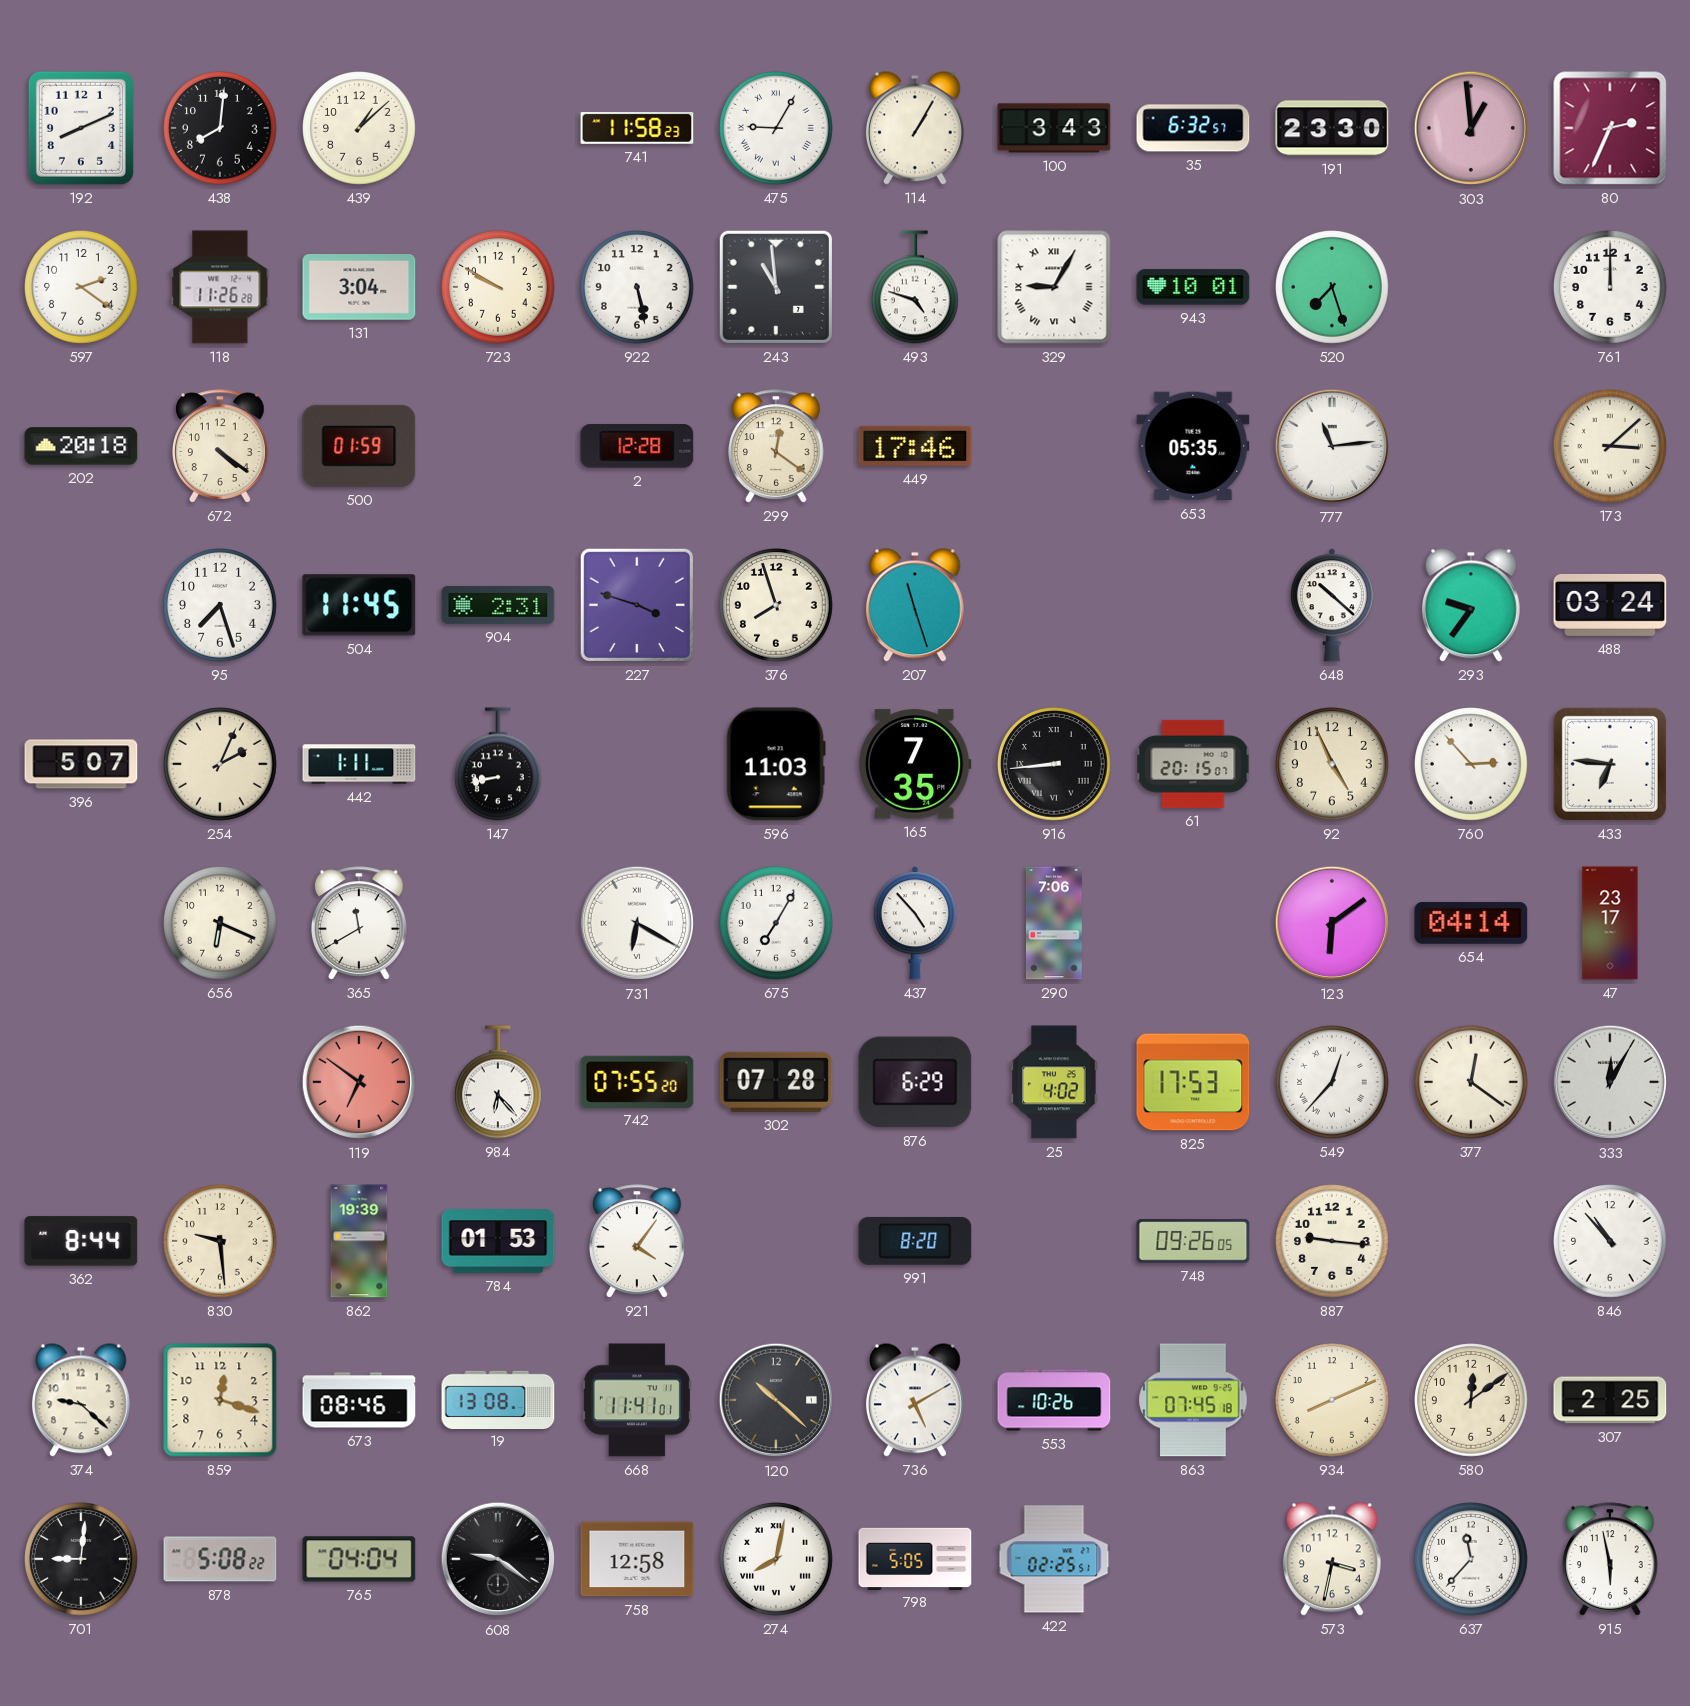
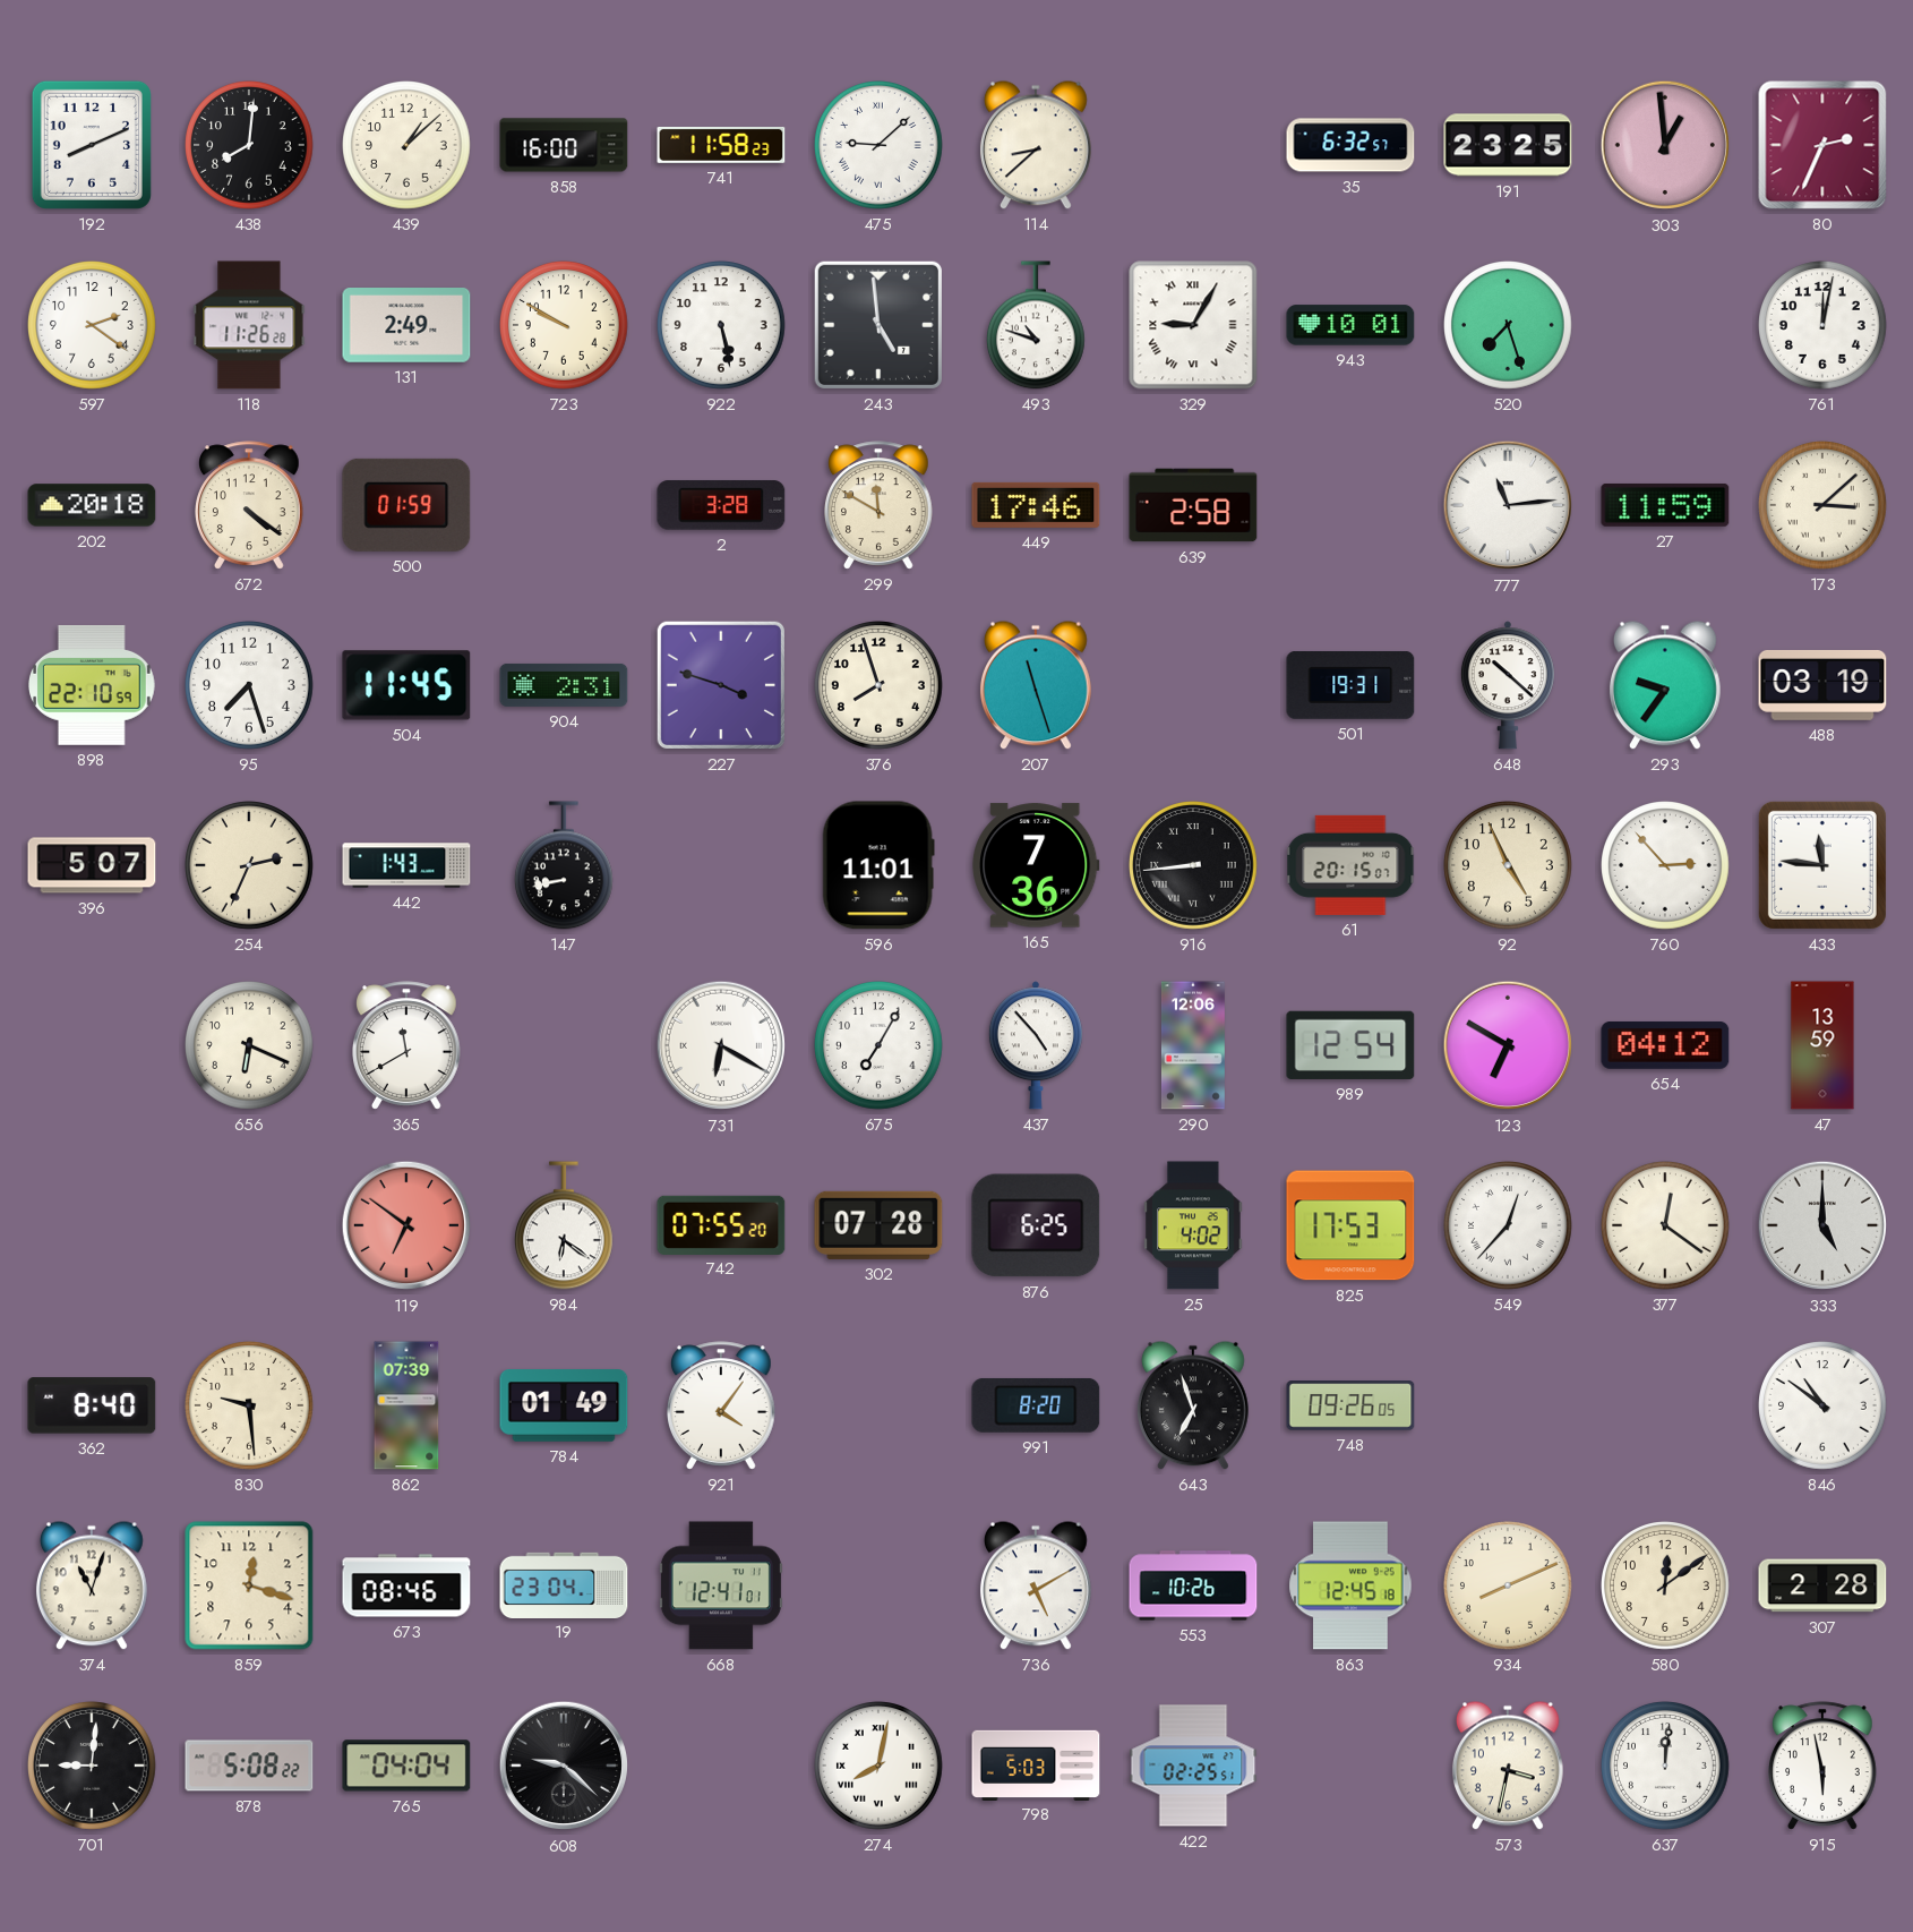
858: none -> 16:00 (564, 145)
475: 9:05 -> 9:08 (880, 146)
114: 1:05 -> 8:38 (1036, 145)
100: 3:43 -> none (1054, 128)
191: 23:30 -> 23:25 (1508, 145)
131: 3:04 -> 2:49 (406, 326)
243: 10:59 -> 4:59 (878, 325)
493: 4:48 -> 10:48 (1036, 325)
761: 12:00 -> 12:02 (1824, 326)
2: 12:28 -> 3:28 (721, 505)
299: 12:21 -> 11:50 (880, 505)
639: none -> 2:58 (1193, 505)
653: 05:35 -> none (1193, 446)
27: none -> 11:59 (1665, 505)
898: none -> 22:10 (92, 685)
501: none -> 19:31 (1350, 686)
488: 03:24 -> 03:19 (1822, 685)
254: 2:04 -> 2:34 (250, 866)
442: 1:11 -> 1:43 (406, 865)
596: 11:03 -> 11:01 (878, 865)
165: 7:35 -> 7:36 (1036, 865)
433: 6:46 -> 11:46 (1822, 865)
290: 7:06 -> 12:06 (1193, 1045)
989: none -> 12:54 (1350, 1045)
123: 6:09 -> 6:50 (1508, 1045)
654: 04:14 -> 04:12 (1665, 1045)
47: 23:17 -> 13:59 (1822, 1045)
984: 6:23 -> 6:21 (564, 1225)
876: 6:29 -> 6:25 (1036, 1225)
333: 12:05 -> 5:00 (1822, 1225)
362: 8:44 -> 8:40 (92, 1405)
862: 19:39 -> 07:39 (406, 1405)
784: 01:53 -> 01:49 (564, 1405)
643: none -> 6:57 (1193, 1405)
887: 9:16 -> none (1333, 1242)
846: 10:53 -> 10:51 (1824, 1407)
374: 9:22 -> 11:03 (92, 1585)
19: 13:08 -> 23:04 (564, 1584)
668: 11:41 -> 12:41 (721, 1585)
120: 10:22 -> none (776, 1400)
863: 07:45 -> 12:45 (1350, 1585)
307: 2:25 -> 2:28 (1822, 1585)
608: 9:21 -> 9:22 (564, 1766)
758: 12:58 -> none (637, 1559)
798: 5:05 -> 5:03 (1036, 1764)
637: 11:37 -> 12:01 (1666, 1767)
